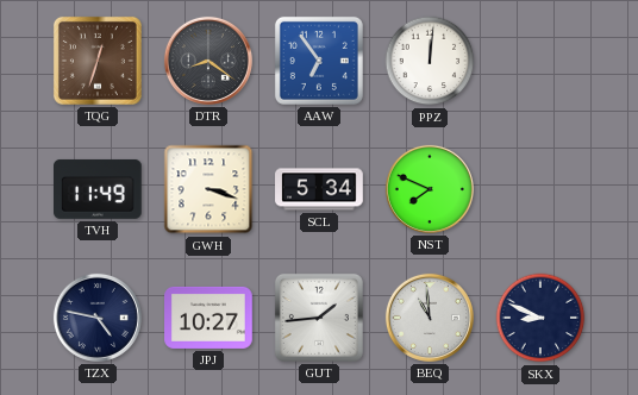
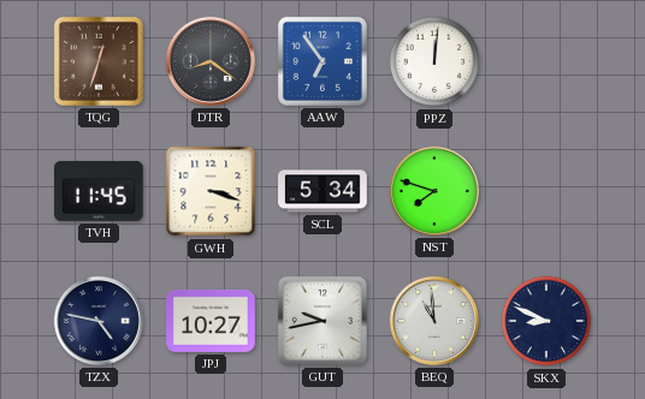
TVH: 11:49 -> 11:45 (100, 191)
NST: 7:49 -> 7:48 (434, 191)
GUT: 1:44 -> 9:43 (322, 321)
